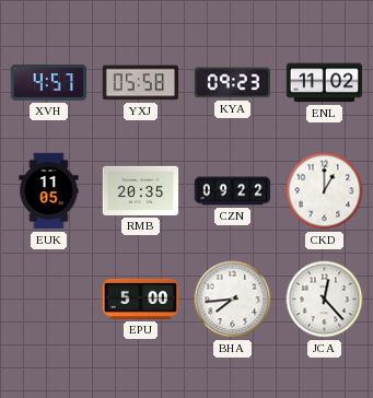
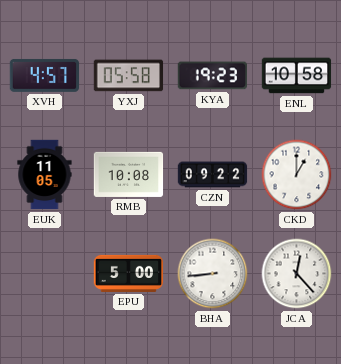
KYA: 09:23 -> 19:23 (212, 76)
ENL: 11:02 -> 10:58 (297, 76)
RMB: 20:35 -> 10:08 (129, 174)
BHA: 7:44 -> 8:44 (213, 274)
